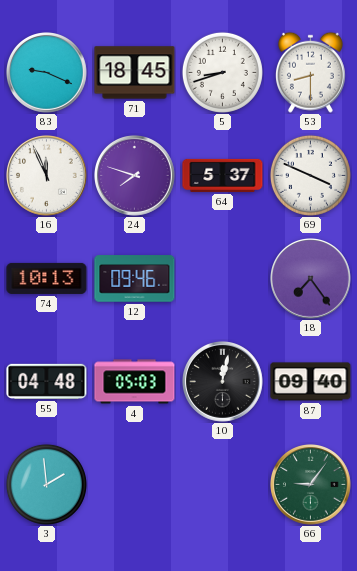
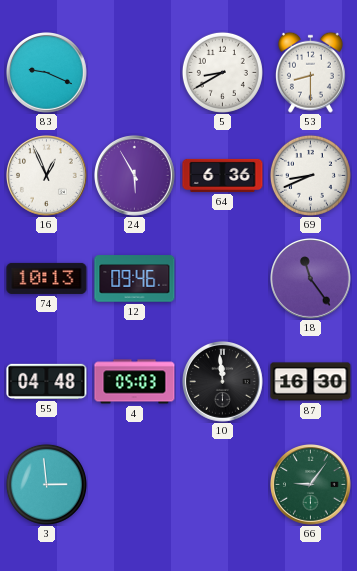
71: 18:45 -> none (135, 73)
5: 8:42 -> 8:40 (222, 72)
16: 11:56 -> 12:56 (47, 176)
24: 7:48 -> 5:55 (135, 176)
64: 5:37 -> 6:36 (223, 175)
69: 3:49 -> 8:41 (310, 175)
18: 7:24 -> 11:24 (311, 279)
10: 12:02 -> 11:59 (223, 382)
87: 09:40 -> 16:30 (311, 382)
3: 1:59 -> 2:59 (46, 484)
